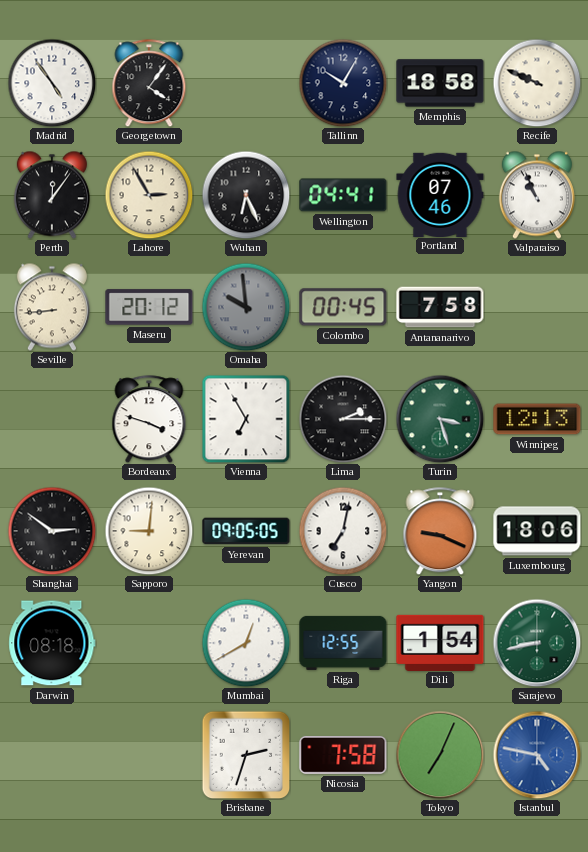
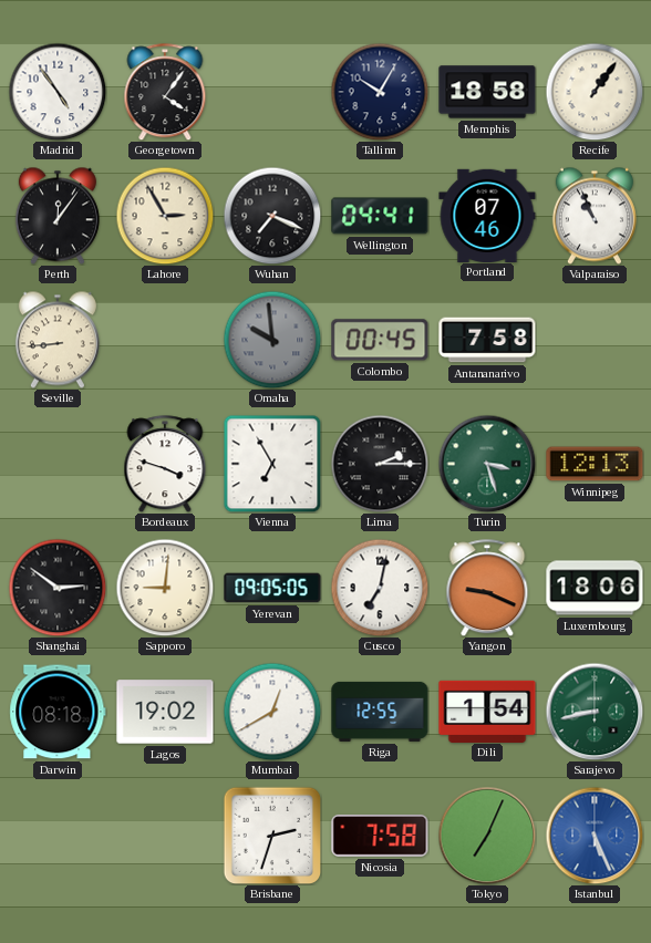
Recife: 9:49 -> 1:06 (595, 92)
Wuhan: 6:26 -> 7:19 (272, 216)
Maseru: 20:12 -> none (149, 307)
Lagos: none -> 19:02 (165, 712)
Istanbul: 4:47 -> 5:26 (595, 836)
